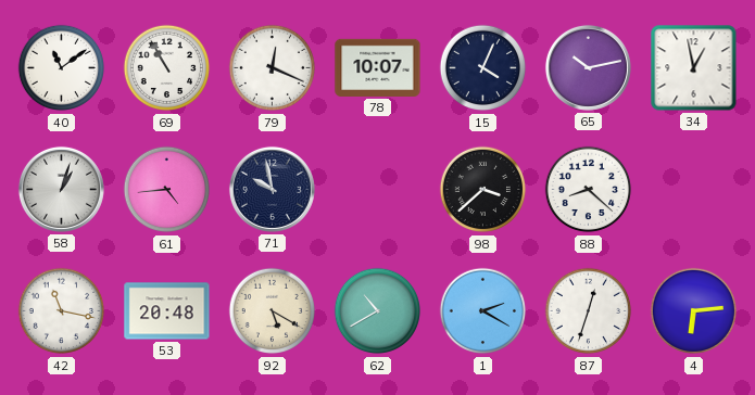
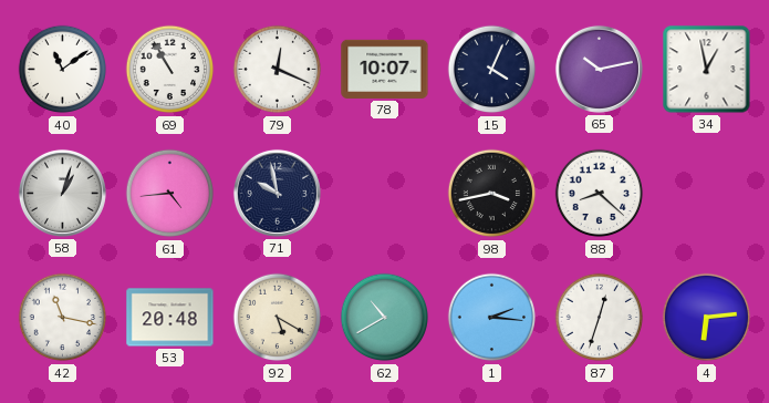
98: 3:38 -> 3:43 (492, 194)
1: 2:20 -> 2:16 (492, 318)
